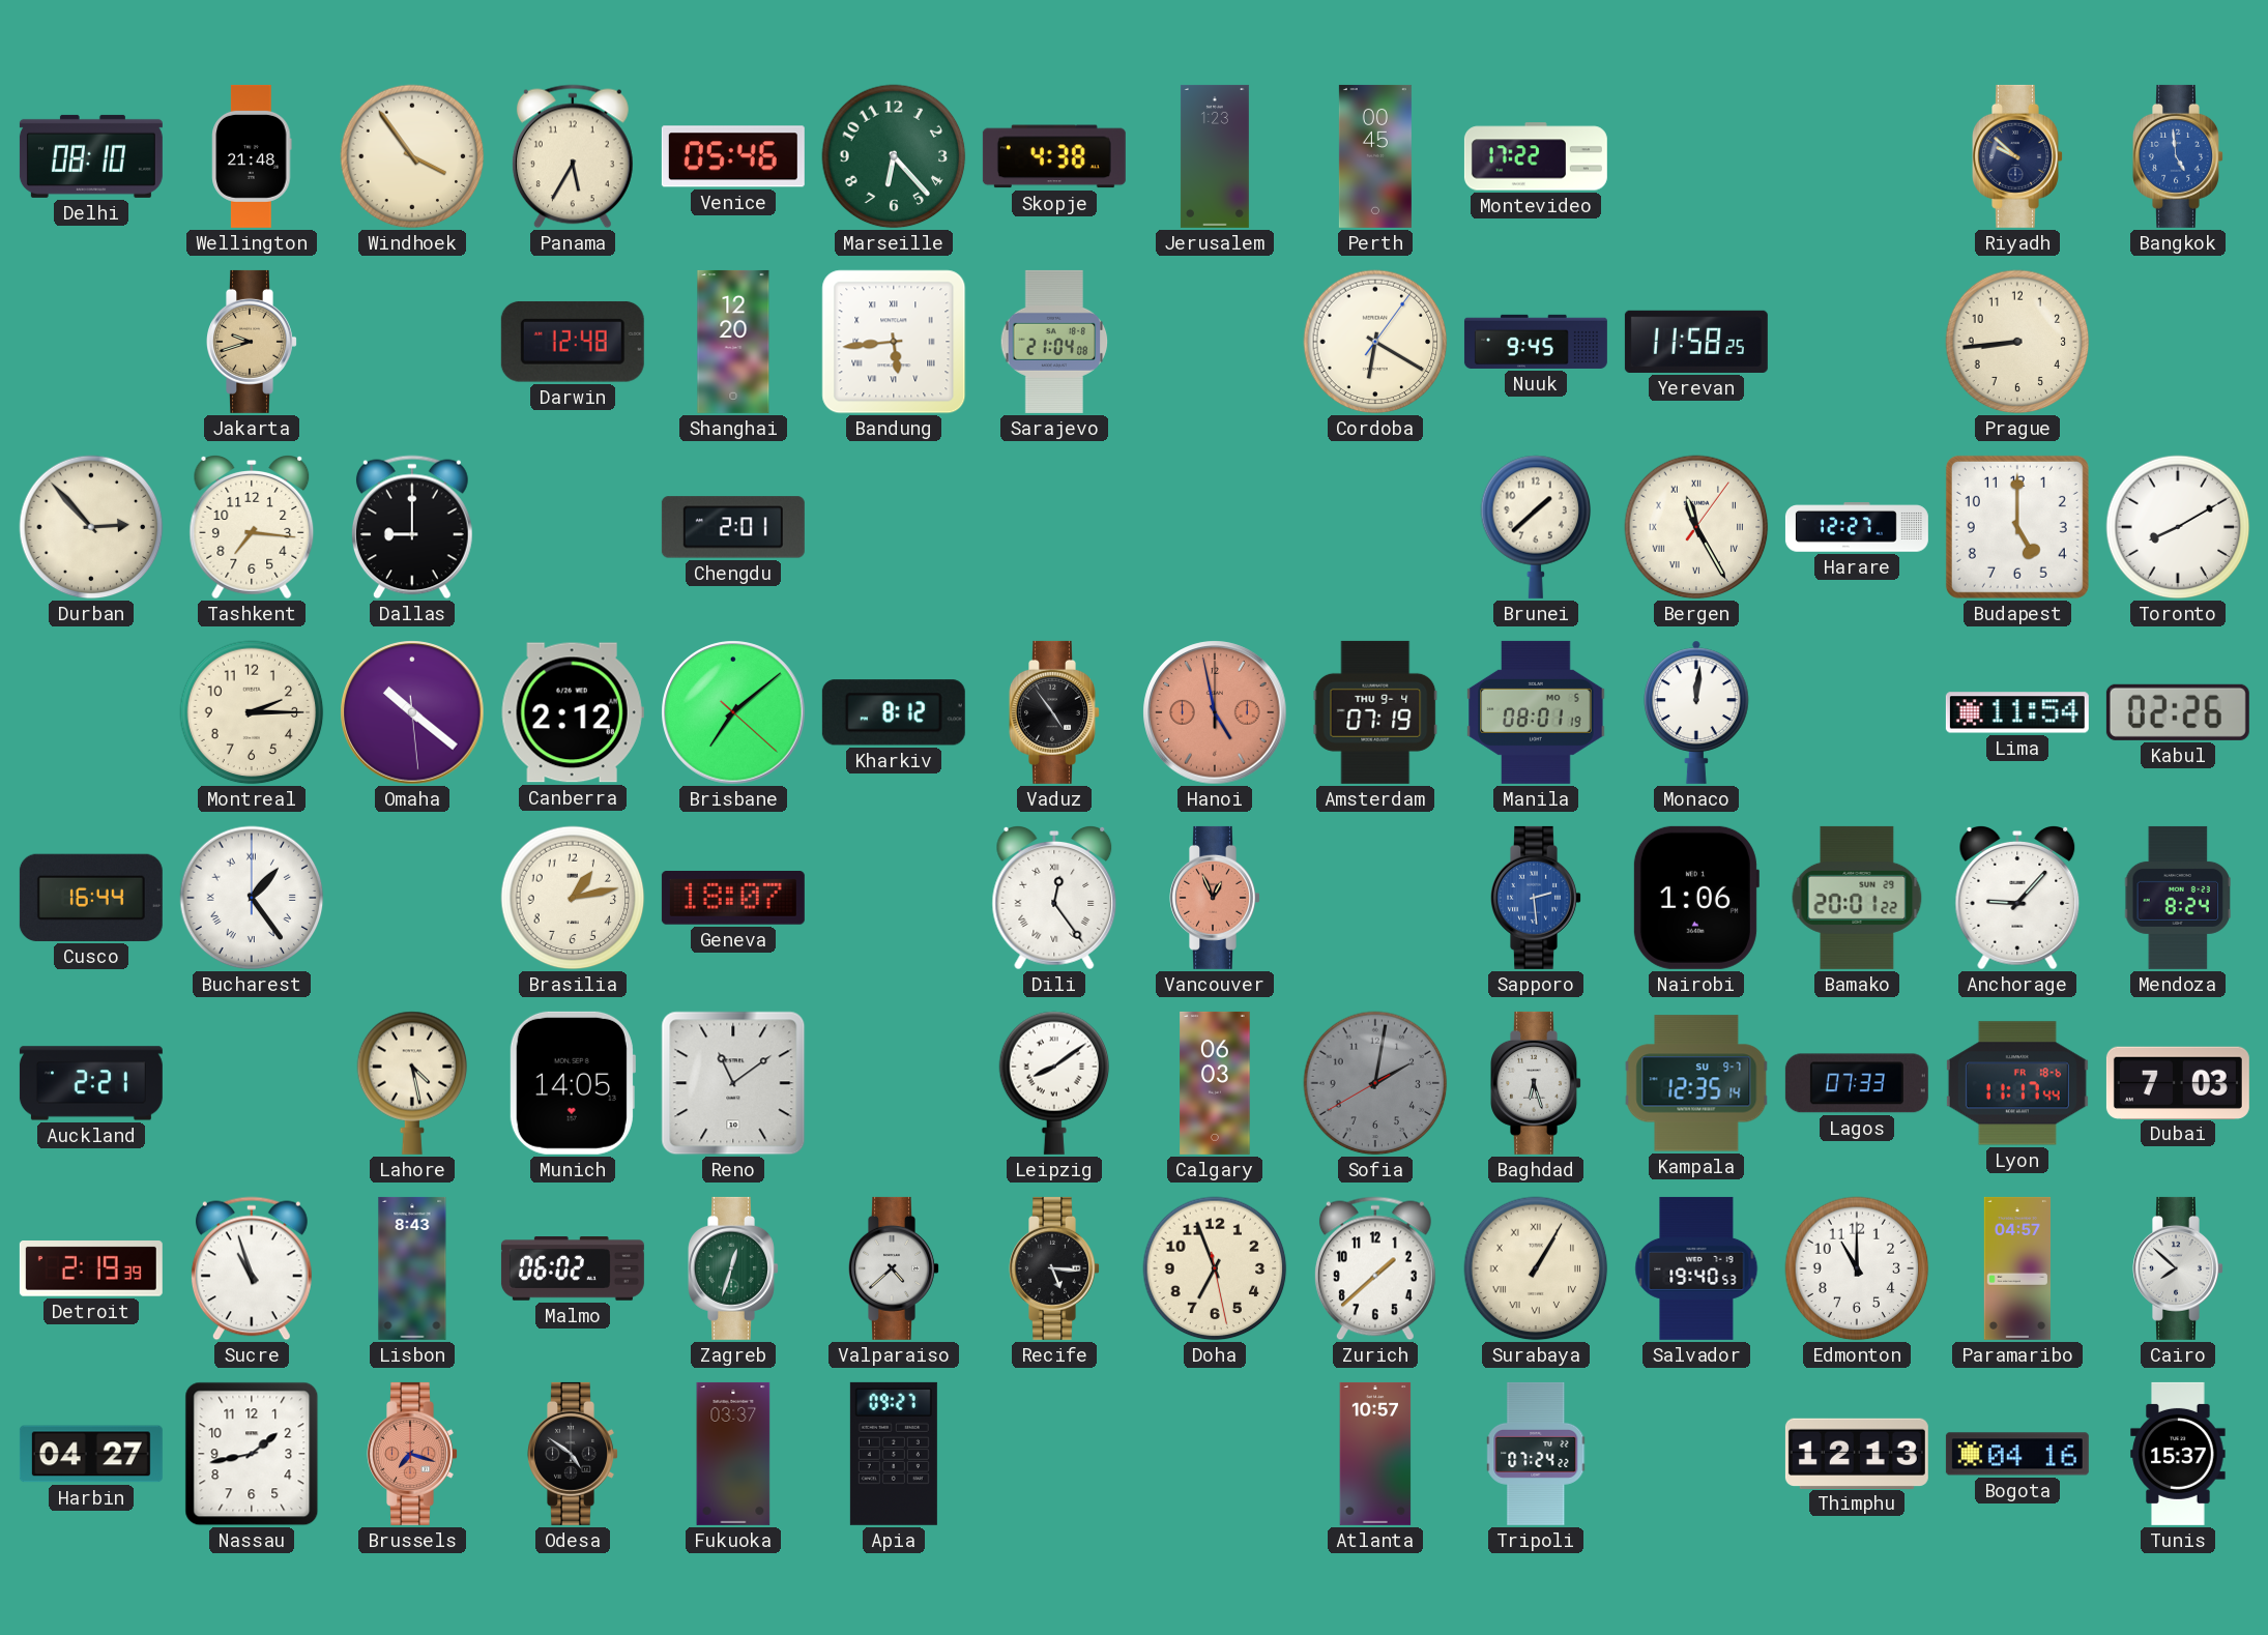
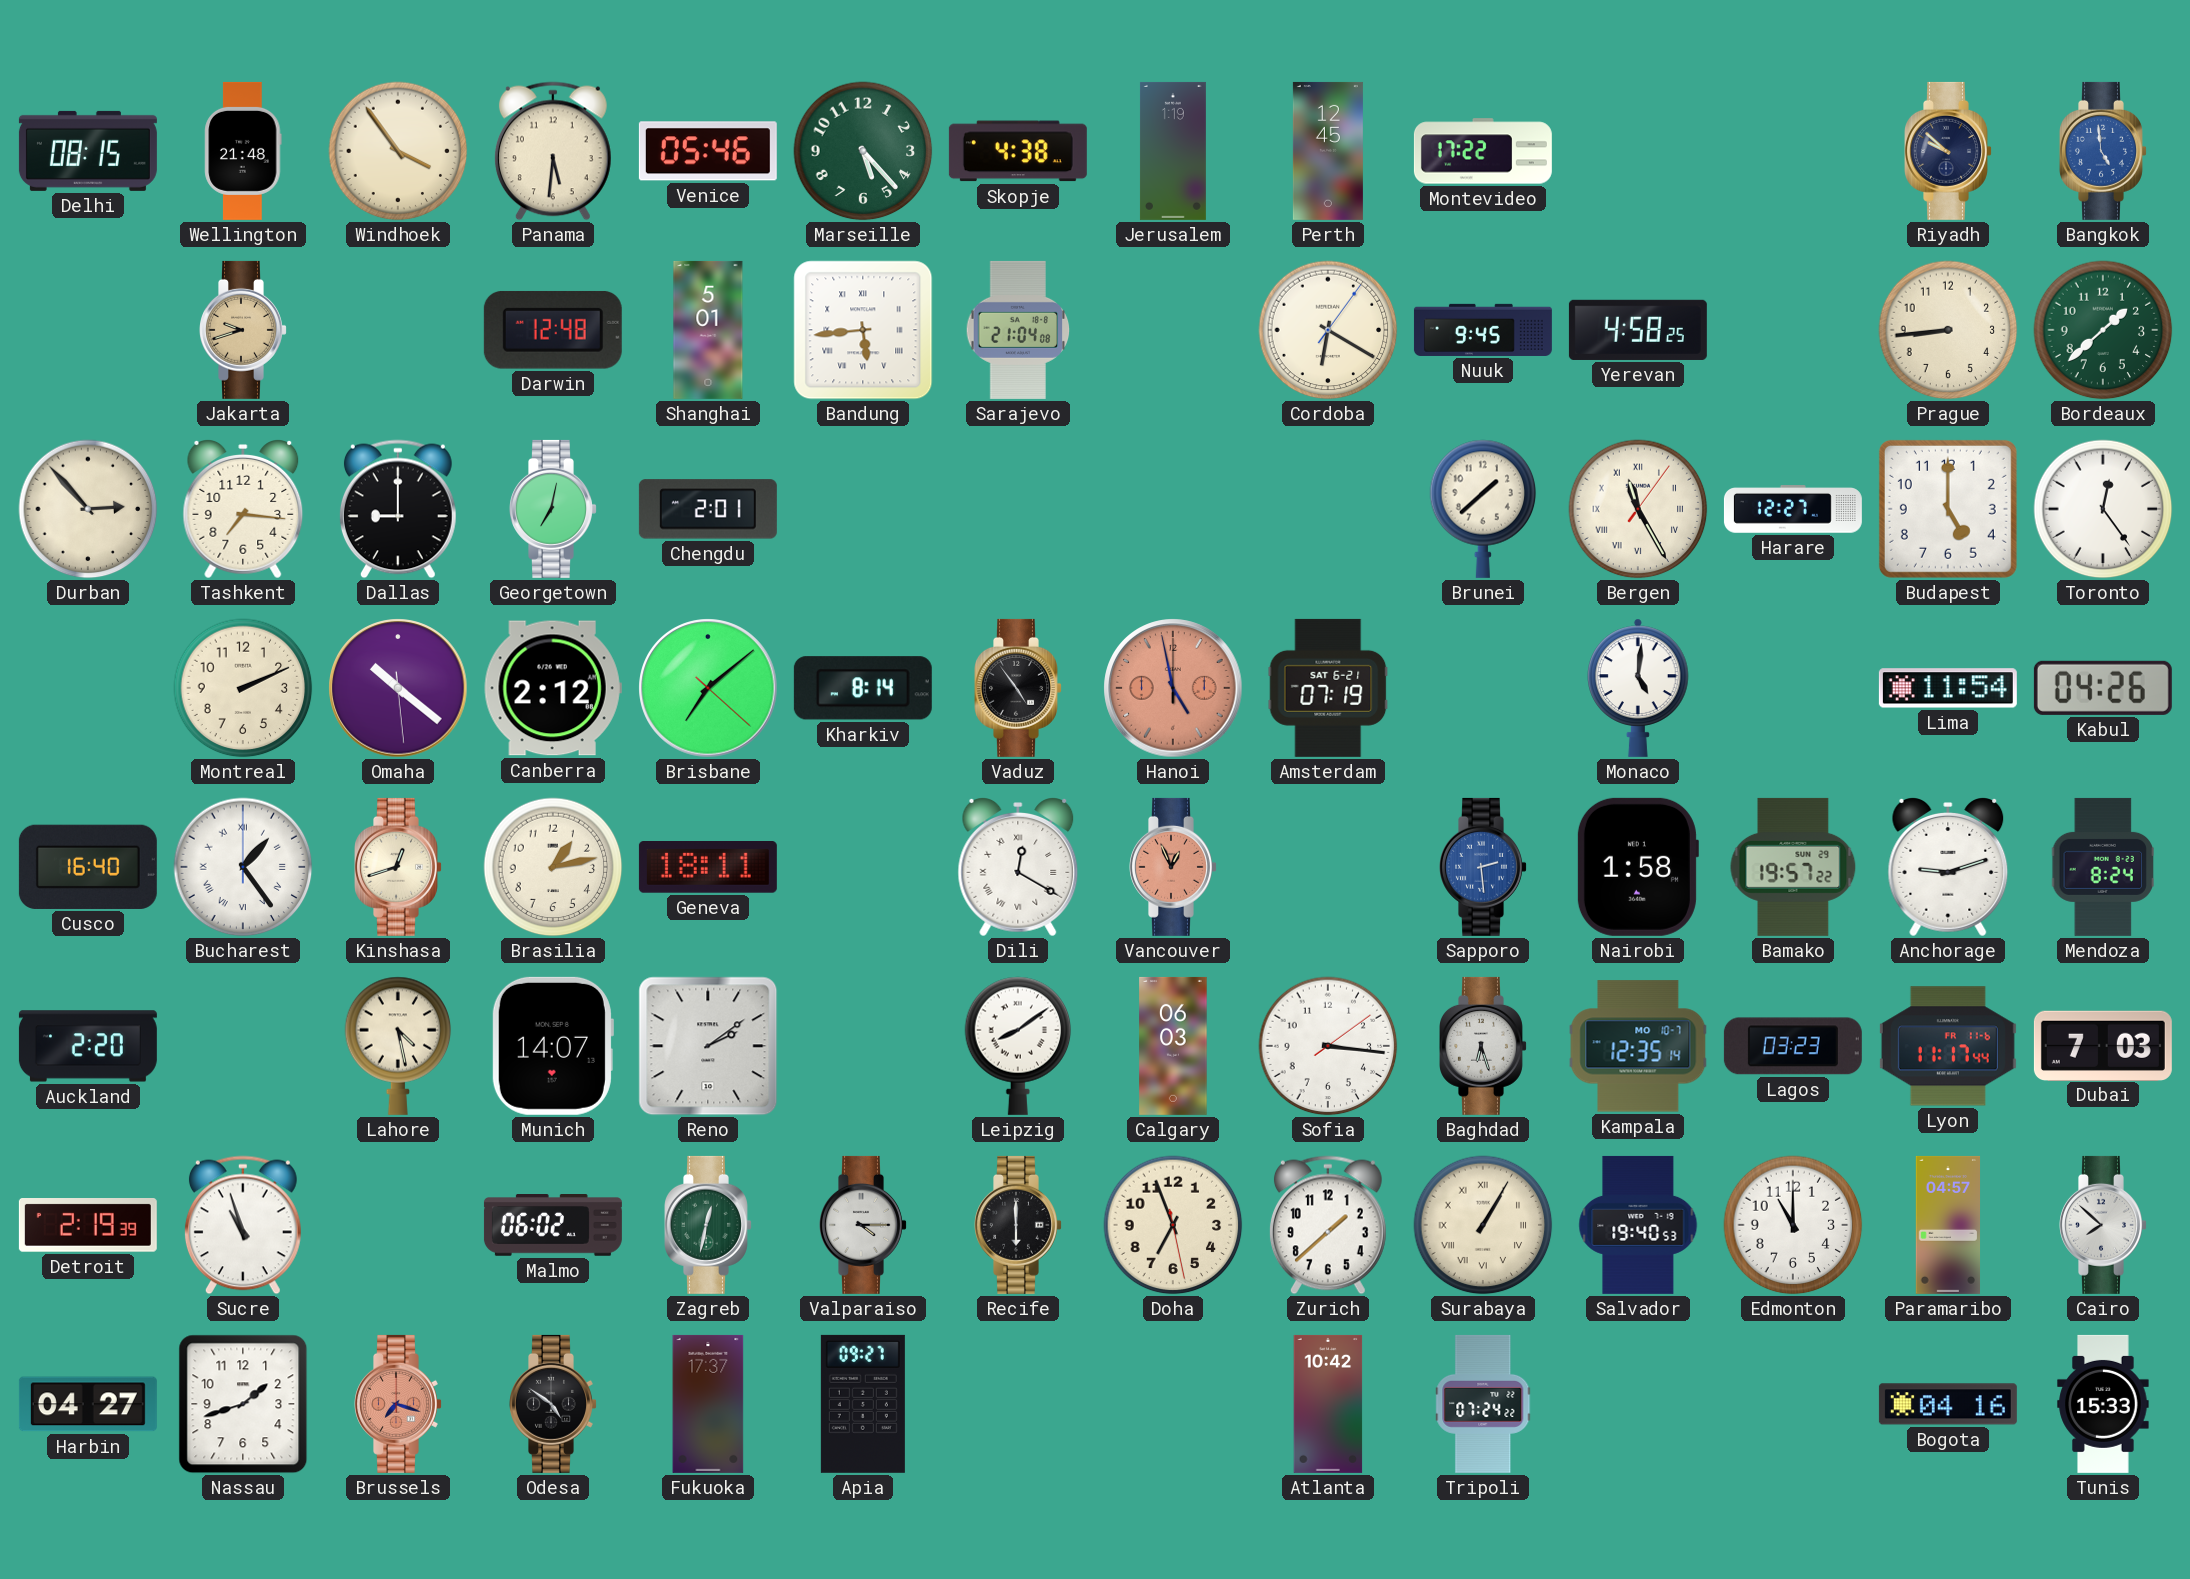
Delhi: 08:10 -> 08:15 (88, 151)
Panama: 5:35 -> 5:31 (553, 151)
Marseille: 6:23 -> 5:23 (863, 151)
Jerusalem: 1:23 -> 1:19 (1173, 151)
Perth: 00:45 -> 12:45 (1328, 151)
Shanghai: 12:20 -> 5:01 (708, 330)
Yerevan: 11:58 -> 4:58 (1638, 330)
Bordeaux: none -> 1:38 (2103, 330)
Georgetown: none -> 7:02 (554, 509)
Toronto: 8:10 -> 12:24 (2103, 509)
Montreal: 2:15 -> 2:11 (243, 688)
Kharkiv: 8:12 -> 8:14 (863, 688)
Amsterdam date: THU 9-4 -> SAT 6-21 (1328, 688)
Manila: 08:01 -> none (1536, 712)
Monaco: 12:01 -> 5:01 (1638, 688)
Kabul: 02:26 -> 04:26 (2103, 688)
Cusco: 16:44 -> 16:40 (88, 867)
Kinshasa: none -> 12:42 (399, 867)
Geneva: 18:07 -> 18:11 (708, 868)
Dili: 12:24 -> 12:20 (1018, 868)
Nairobi: 1:06 -> 1:58 (1637, 867)
Bamako: 20:01 -> 19:57 (1793, 867)
Anchorage: 9:07 -> 9:12 (1948, 868)
Auckland: 2:21 -> 2:20 (88, 1046)
Munich: 14:05 -> 14:07 (552, 1046)
Reno: 11:09 -> 2:09 (708, 1046)
Sofia: 2:01 -> 3:16 (1328, 1046)
Sofia dial: grey -> white (1328, 1046)
Kampala date: SU 9-7 -> MO 10-7 (1638, 1046)
Lagos: 07:33 -> 03:23 (1793, 1046)
Lyon date: FR 18-6 -> FR 11-6 (1948, 1046)
Lisbon: 8:43 -> none (412, 1268)
Zagreb: 12:33 -> 12:32 (709, 1225)
Valparaiso: 4:38 -> 4:15 (864, 1225)
Recife: 5:16 -> 6:00 (1019, 1225)
Nassau: 1:43 -> 1:42 (243, 1404)
Fukuoka: 03:37 -> 17:37 (708, 1404)
Atlanta: 10:57 -> 10:42 (1328, 1404)
Thimphu: 12:13 -> none (1857, 1453)
Tunis: 15:37 -> 15:33 (2103, 1404)
